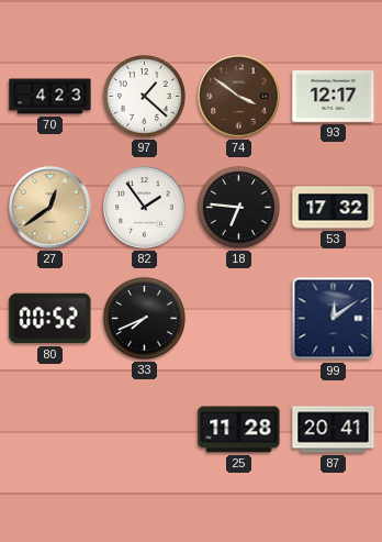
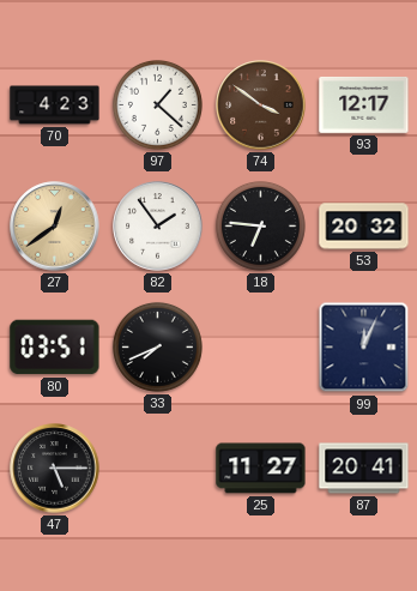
53: 17:32 -> 20:32 (364, 227)
80: 00:52 -> 03:51 (55, 348)
99: 12:09 -> 12:04 (364, 348)
47: none -> 5:15 (55, 469)
25: 11:28 -> 11:27 (261, 469)
